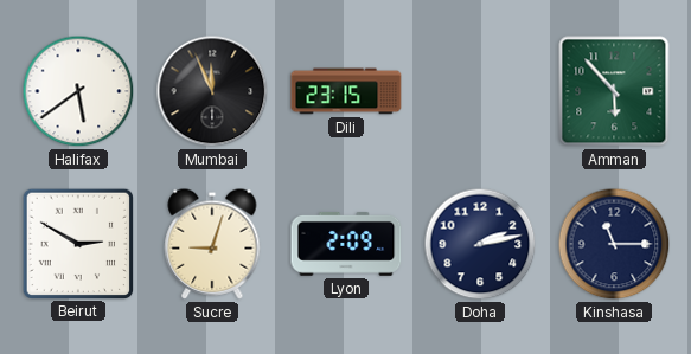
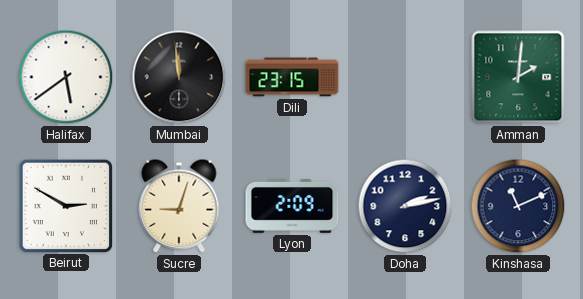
Mumbai: 11:56 -> 11:59 (179, 77)
Amman: 5:53 -> 2:01 (518, 77)
Kinshasa: 11:15 -> 11:11 (518, 206)
